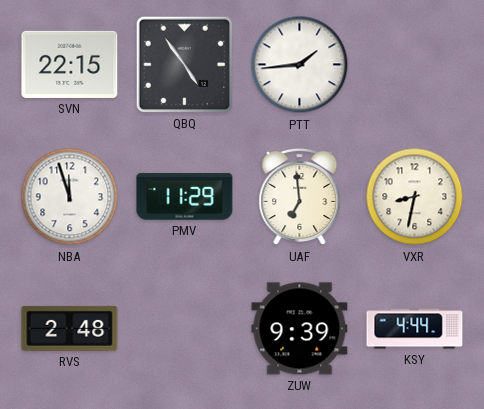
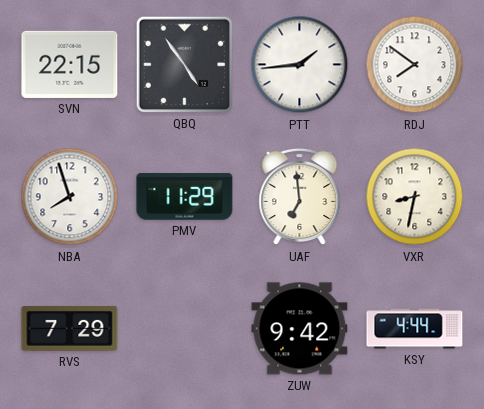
RDJ: none -> 7:51 (415, 65)
NBA: 11:57 -> 7:57 (70, 197)
RVS: 2:48 -> 7:29 (70, 328)
ZUW: 9:39 -> 9:42 (300, 329)
